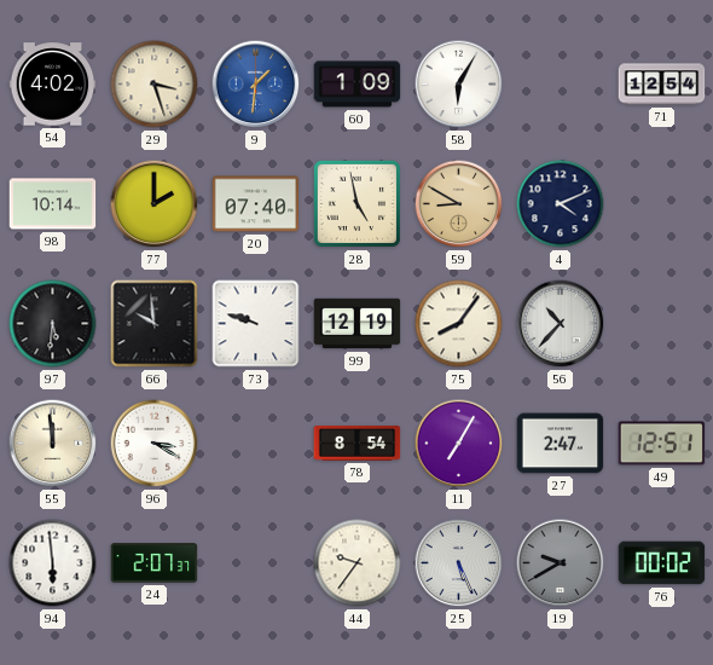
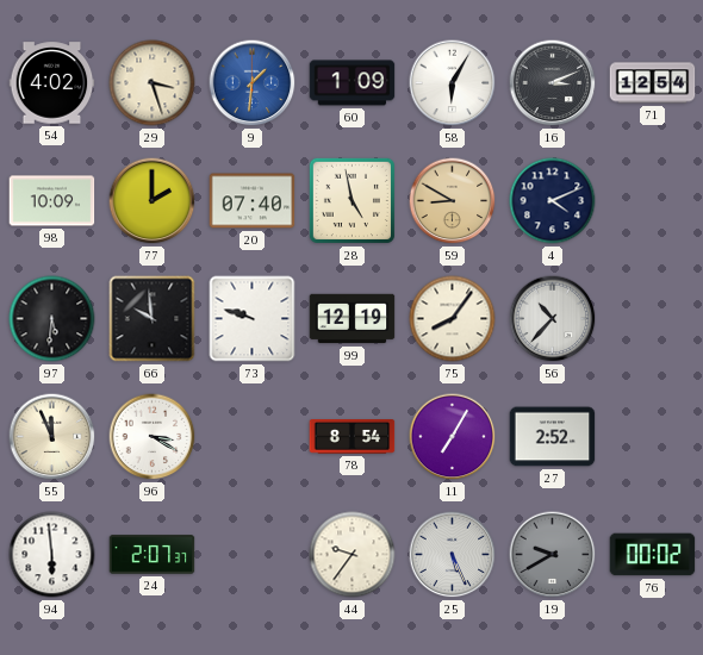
16: none -> 3:11 (553, 83)
98: 10:14 -> 10:09 (52, 201)
55: 11:59 -> 11:56 (52, 437)
27: 2:47 -> 2:52 (553, 437)
49: 12:51 -> none (662, 444)
